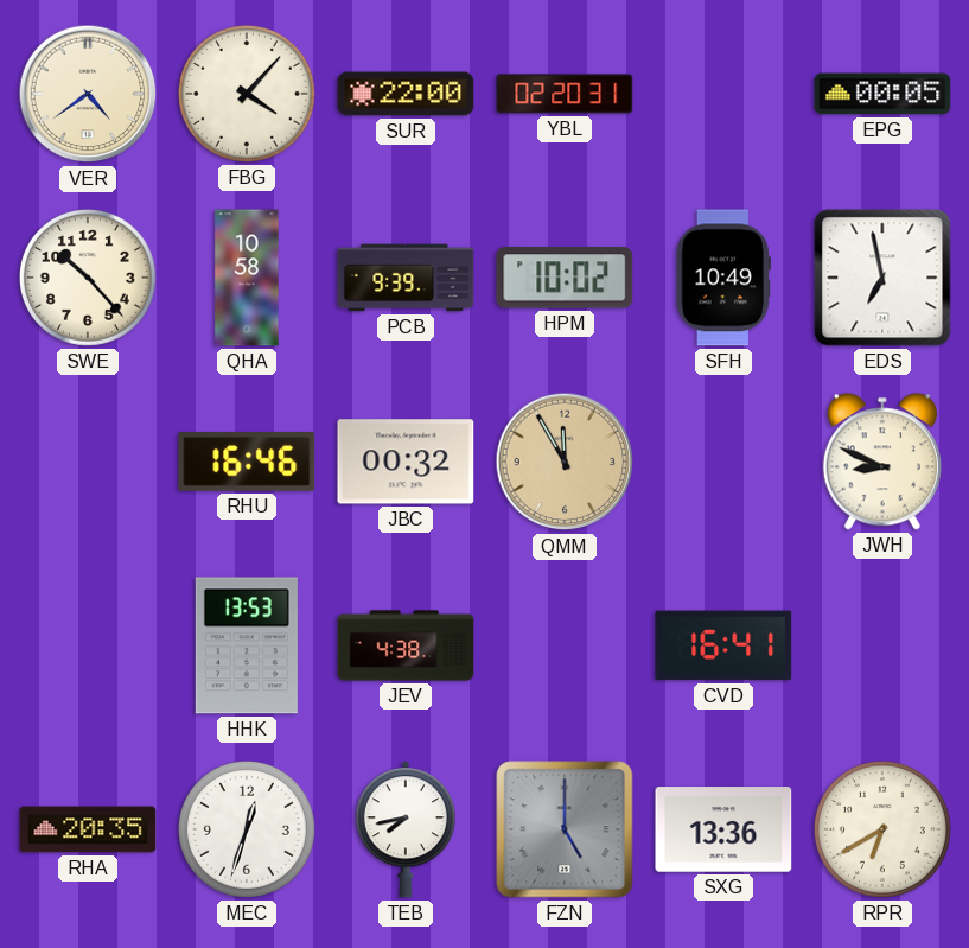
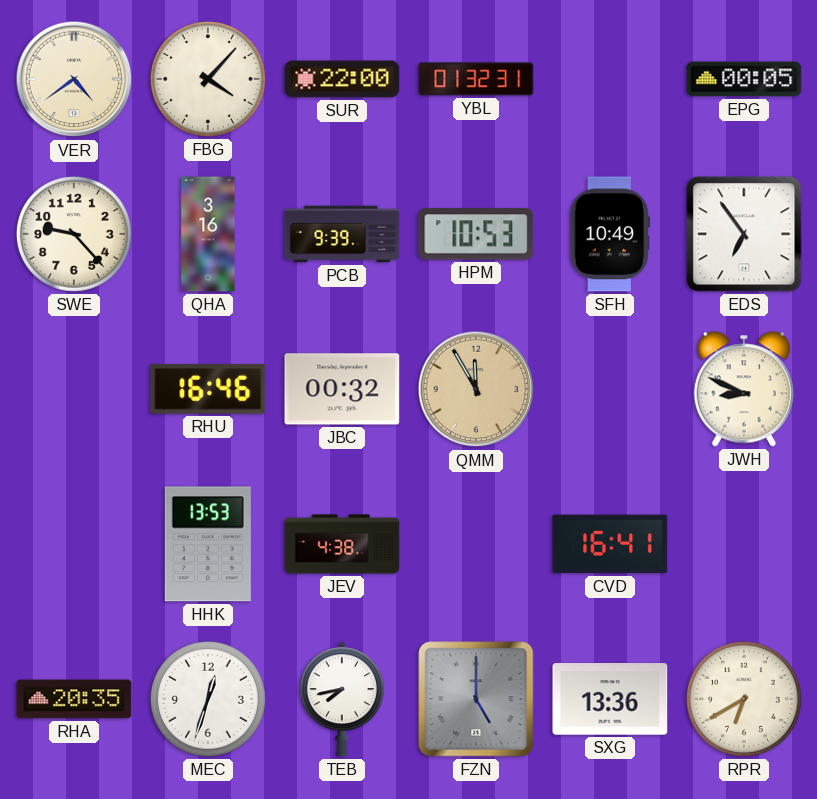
YBL: 02:20 -> 01:32 (476, 79)
SWE: 10:23 -> 9:23 (74, 234)
QHA: 10:58 -> 3:16 (208, 234)
HPM: 10:02 -> 10:53 (476, 234)
EDS: 6:58 -> 6:54 (744, 234)
